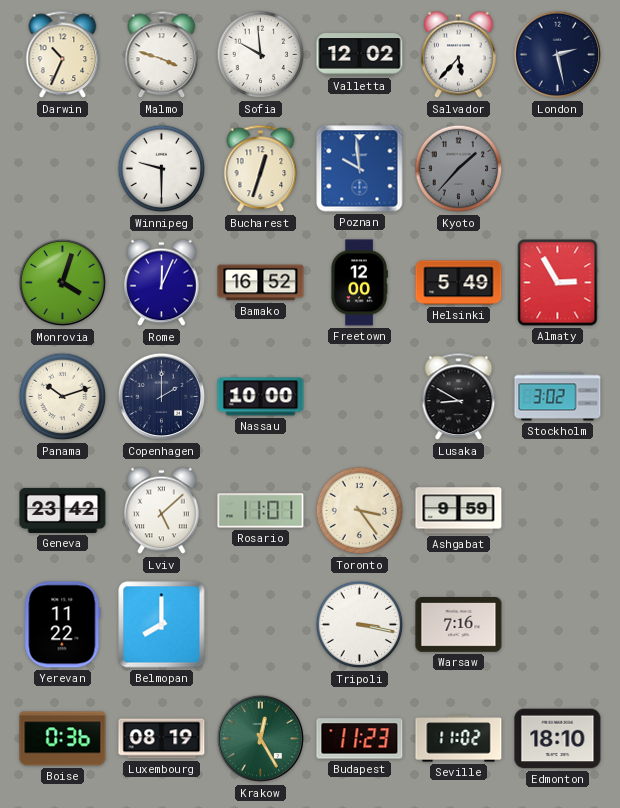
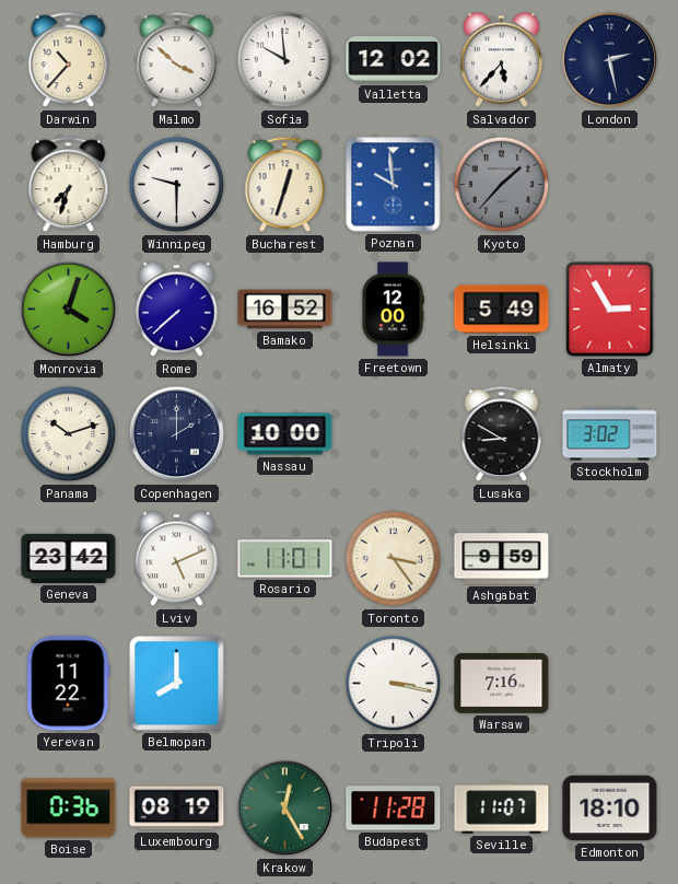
Darwin: 10:34 -> 10:37 (69, 60)
Malmo: 3:48 -> 3:52 (177, 60)
Hamburg: none -> 7:33 (69, 185)
Rome: 12:04 -> 7:38 (177, 310)
Lviv: 5:08 -> 5:11 (177, 559)
Budapest: 11:23 -> 11:28 (394, 809)
Seville: 11:02 -> 11:07 (502, 809)
